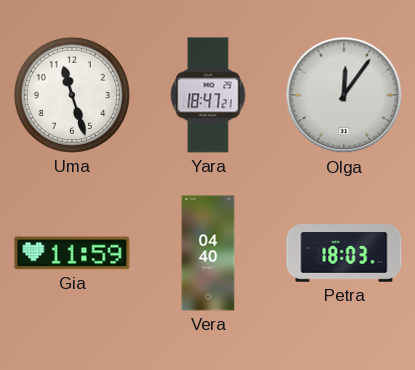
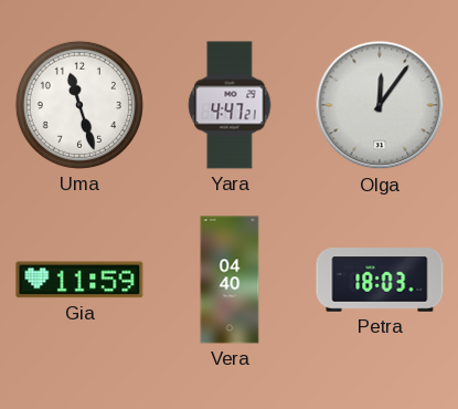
Yara: 18:47 -> 4:47 (230, 105)
